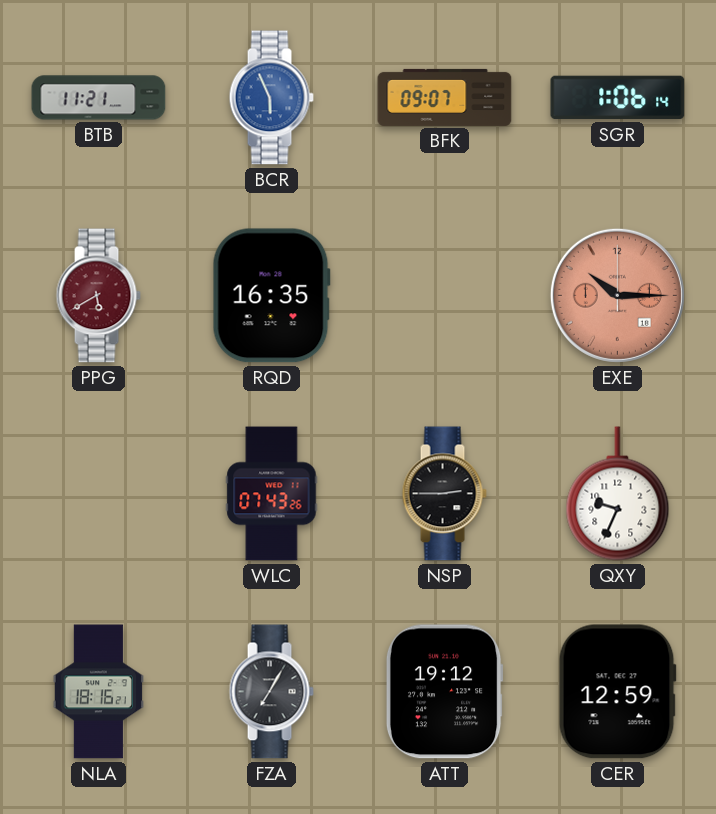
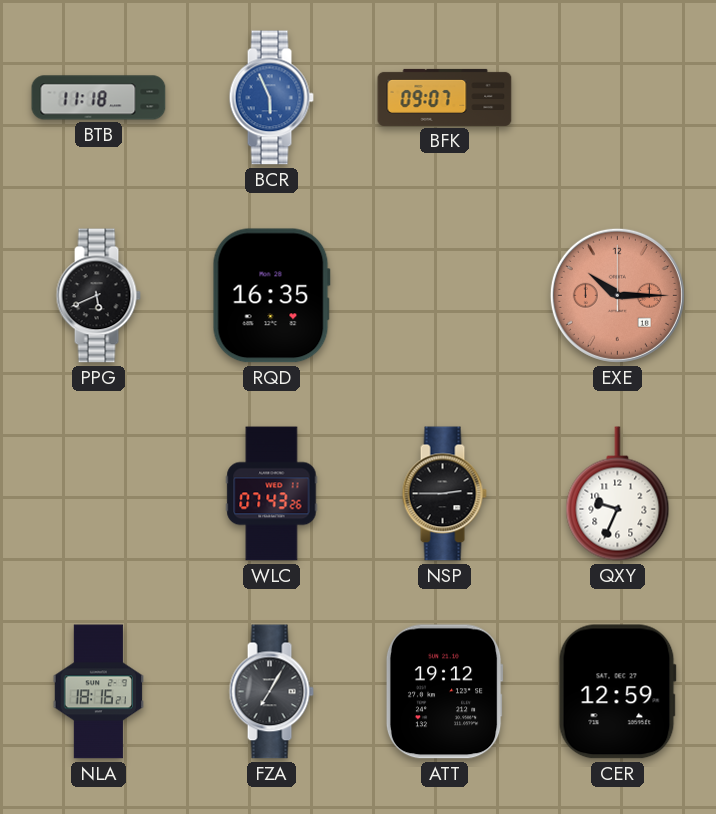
BTB: 11:21 -> 11:18 (99, 98)
SGR: 1:06 -> none (618, 98)
PPG: 5:40 -> 5:41 (98, 296)
PPG dial: burgundy -> black (98, 296)
